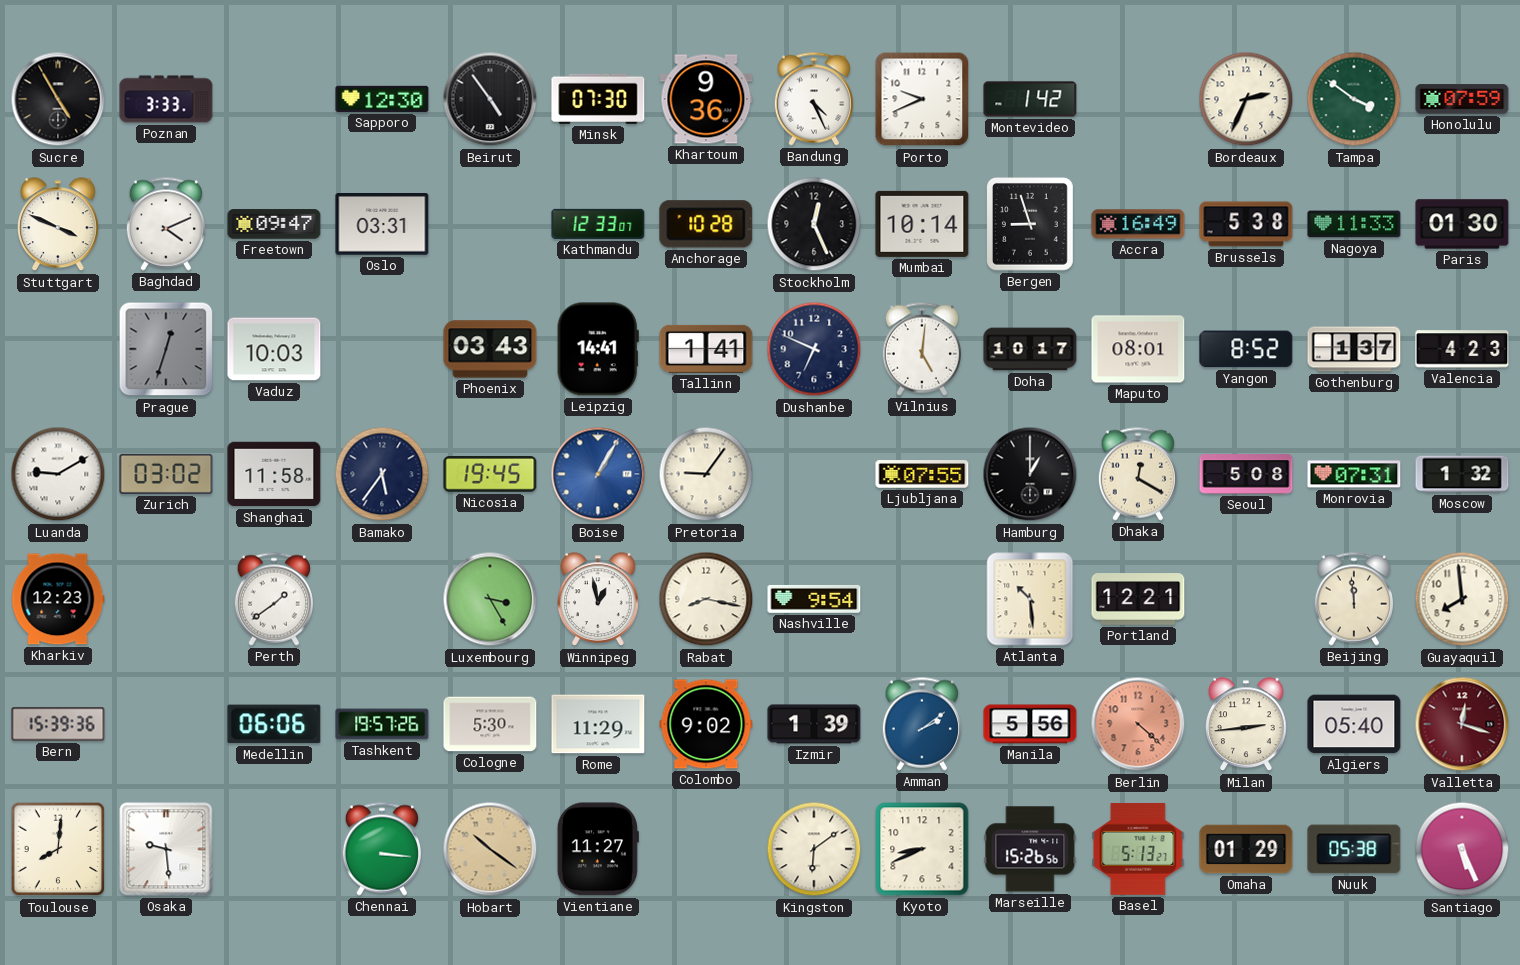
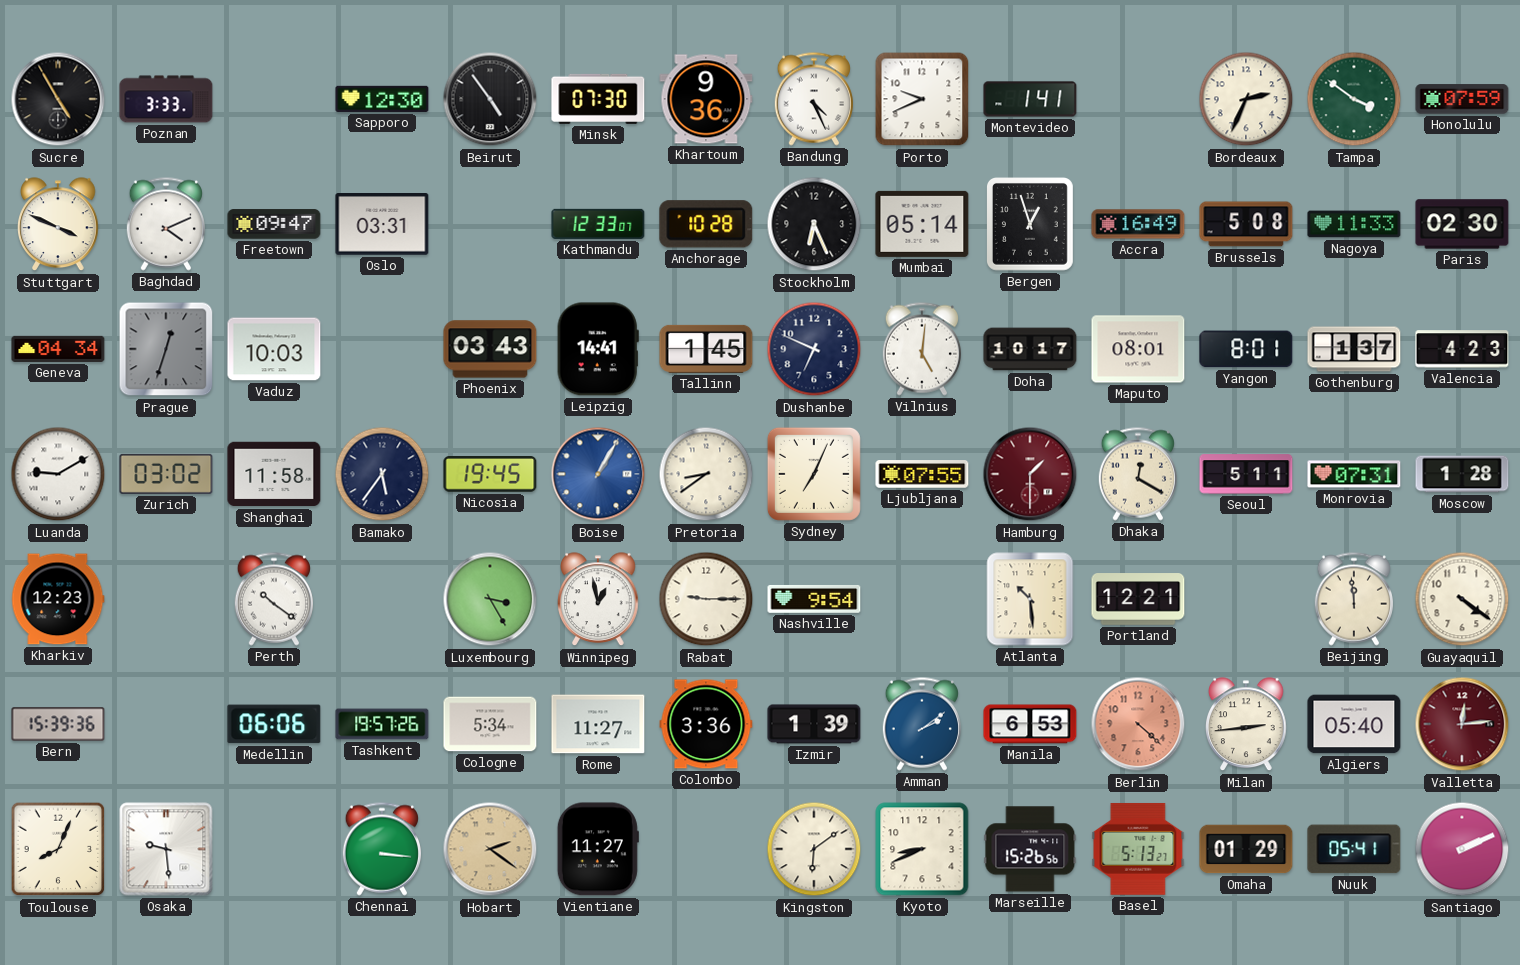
Montevideo: 1:42 -> 1:41 (1030, 99)
Stockholm: 12:26 -> 6:26 (814, 224)
Mumbai: 10:14 -> 05:14 (922, 224)
Bergen: 8:57 -> 12:57 (1030, 225)
Brussels: 5:38 -> 5:08 (1246, 224)
Paris: 01:30 -> 02:30 (1462, 224)
Geneva: none -> 04:34 (58, 349)
Tallinn: 1:41 -> 1:45 (706, 349)
Yangon: 8:52 -> 8:01 (1246, 349)
Pretoria: 9:06 -> 8:39 (706, 474)
Sydney: none -> 7:04 (814, 474)
Hamburg: 1:00 -> 1:30 (1030, 474)
Hamburg dial: black -> burgundy (1030, 474)
Seoul: 5:08 -> 5:11 (1246, 474)
Moscow: 1:32 -> 1:28 (1462, 474)
Perth: 1:39 -> 10:21 (274, 599)
Rabat: 8:17 -> 9:15 (706, 599)
Guayaquil: 7:59 -> 4:21 (1462, 599)
Cologne: 5:30 -> 5:34 (490, 724)
Rome: 11:29 -> 11:27 (598, 724)
Colombo: 9:02 -> 3:36 (706, 724)
Manila: 5:56 -> 6:53 (1030, 724)
Valletta: 12:18 -> 12:14 (1462, 724)
Toulouse: 8:01 -> 8:04 (58, 849)
Hobart: 10:21 -> 2:21 (490, 849)
Nuuk: 05:38 -> 05:41 (1354, 849)
Santiago: 5:26 -> 2:11 (1462, 849)
